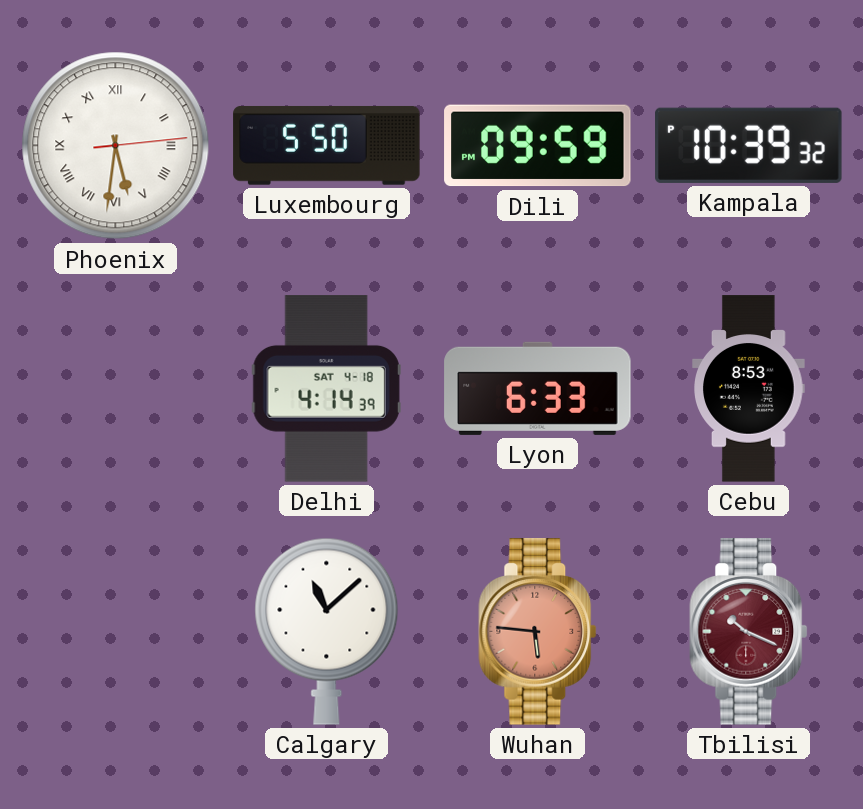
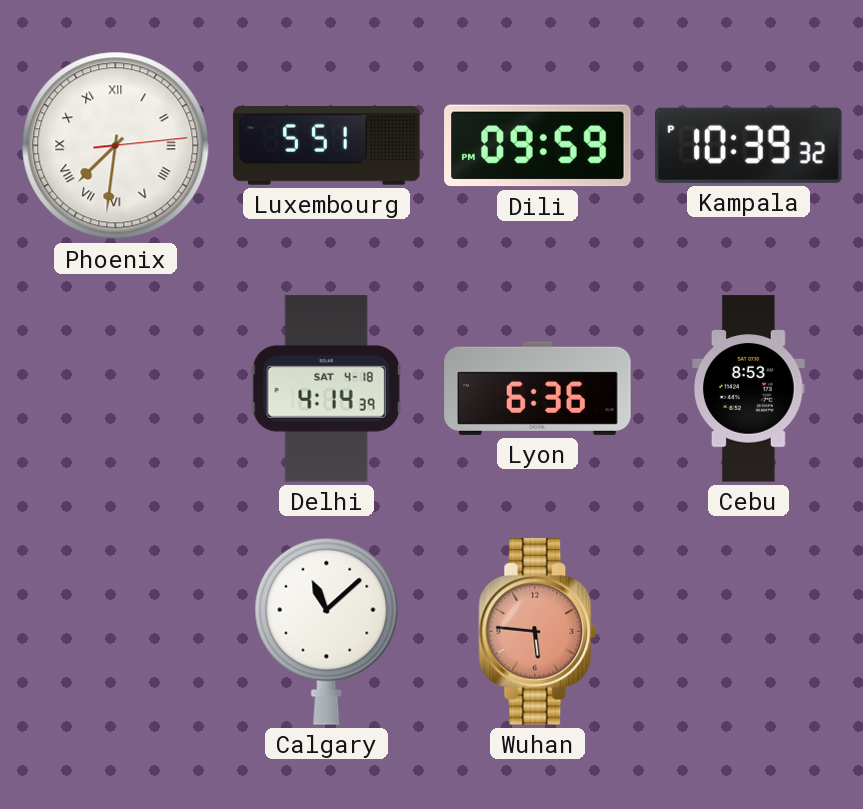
Phoenix: 5:31 -> 7:31 (116, 146)
Luxembourg: 5:50 -> 5:51 (327, 145)
Lyon: 6:33 -> 6:36 (538, 388)
Tbilisi: 10:19 -> none (749, 632)
